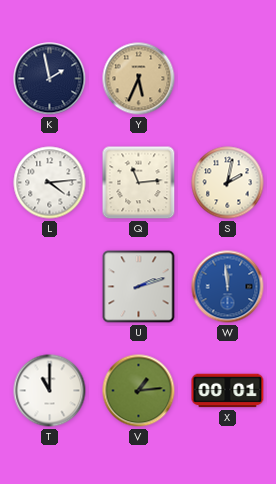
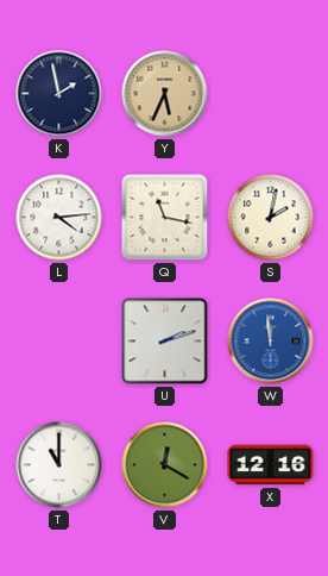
Q: 11:14 -> 11:17 (165, 218)
V: 1:14 -> 12:20 (165, 465)
X: 00:01 -> 12:16 (271, 465)
